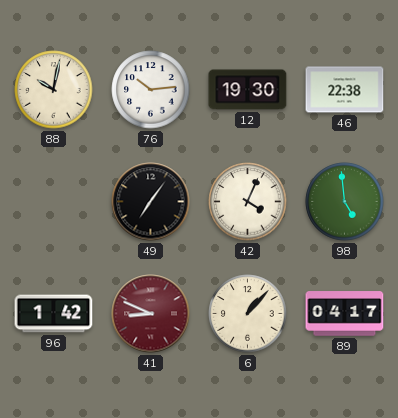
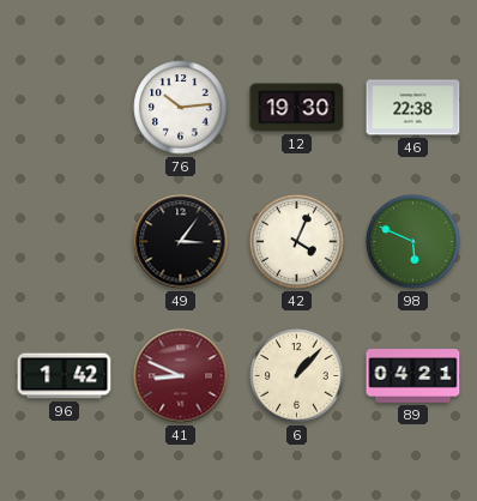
88: 10:02 -> none (54, 90)
49: 7:06 -> 3:06 (181, 242)
98: 4:59 -> 5:49 (413, 242)
89: 04:17 -> 04:21 (413, 376)
